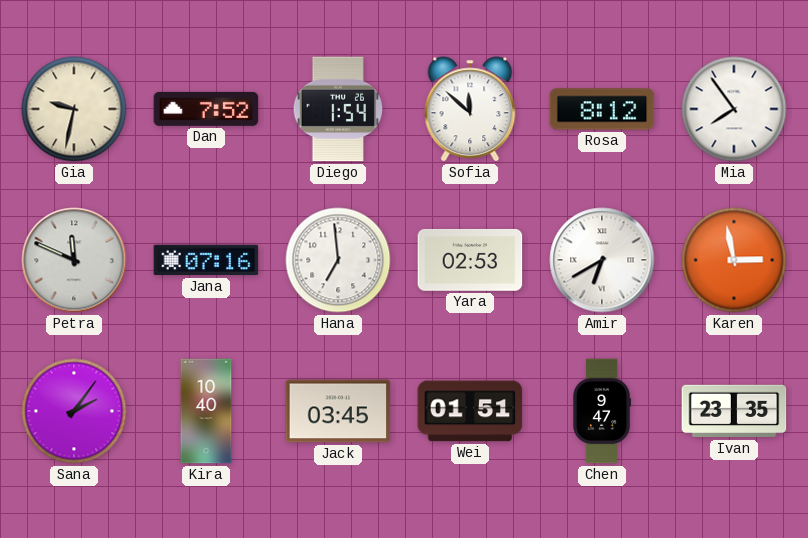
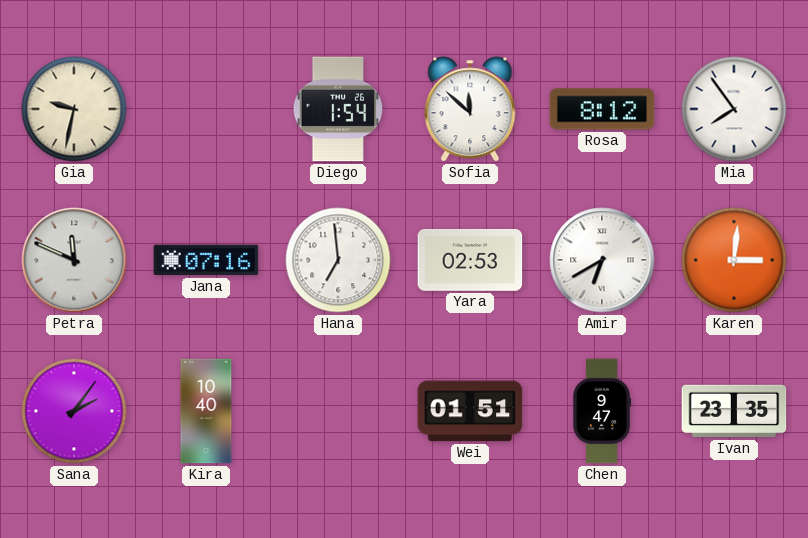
Dan: 7:52 -> none (206, 109)
Karen: 2:58 -> 3:01 (734, 260)
Jack: 03:45 -> none (338, 411)
